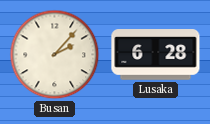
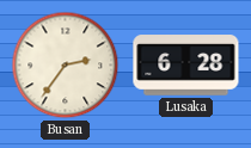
Busan: 2:07 -> 2:36 (66, 66)
